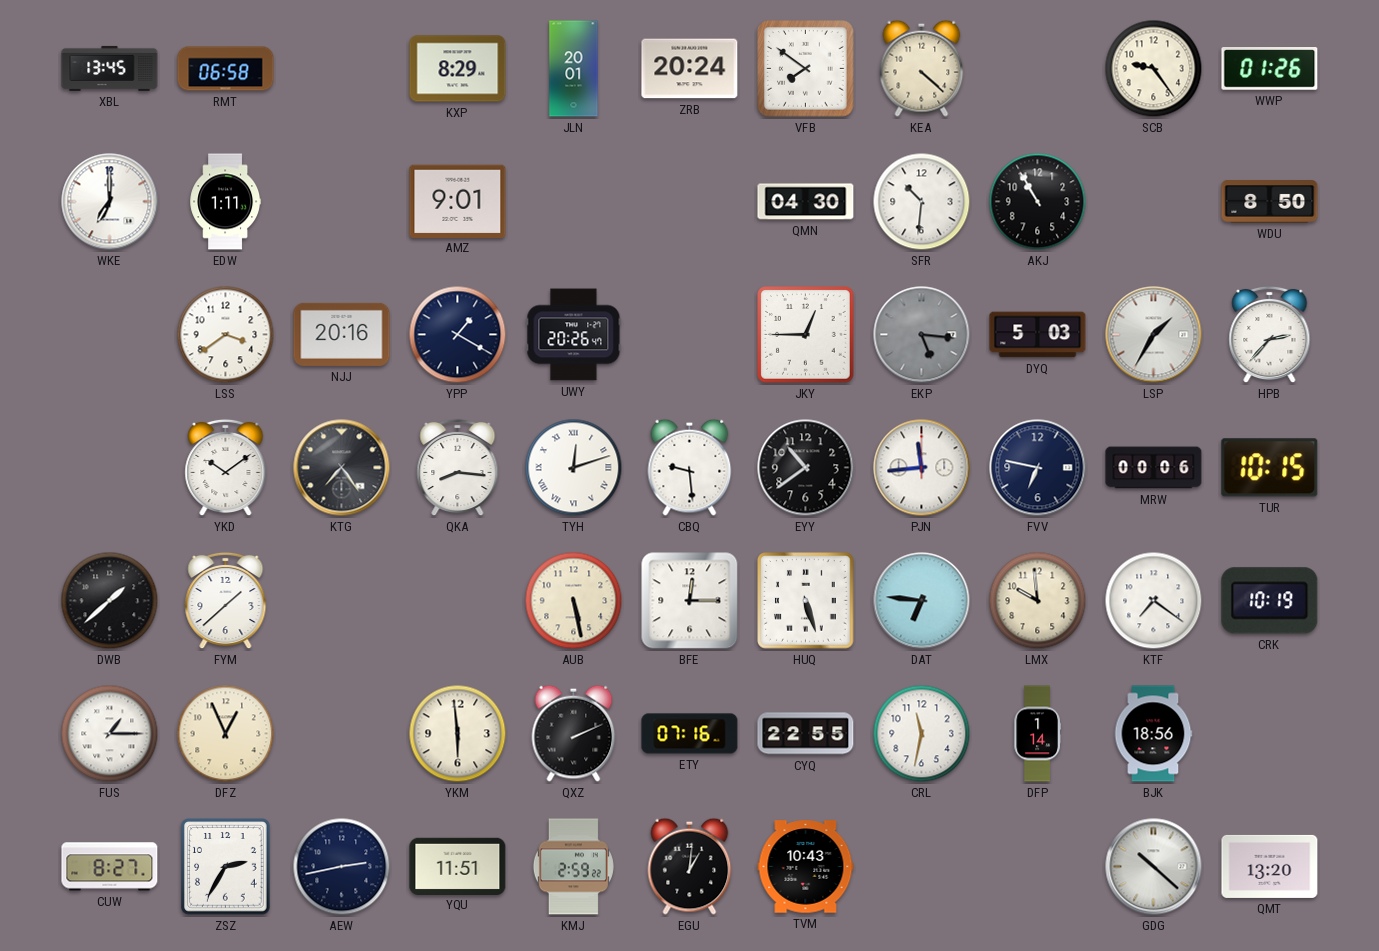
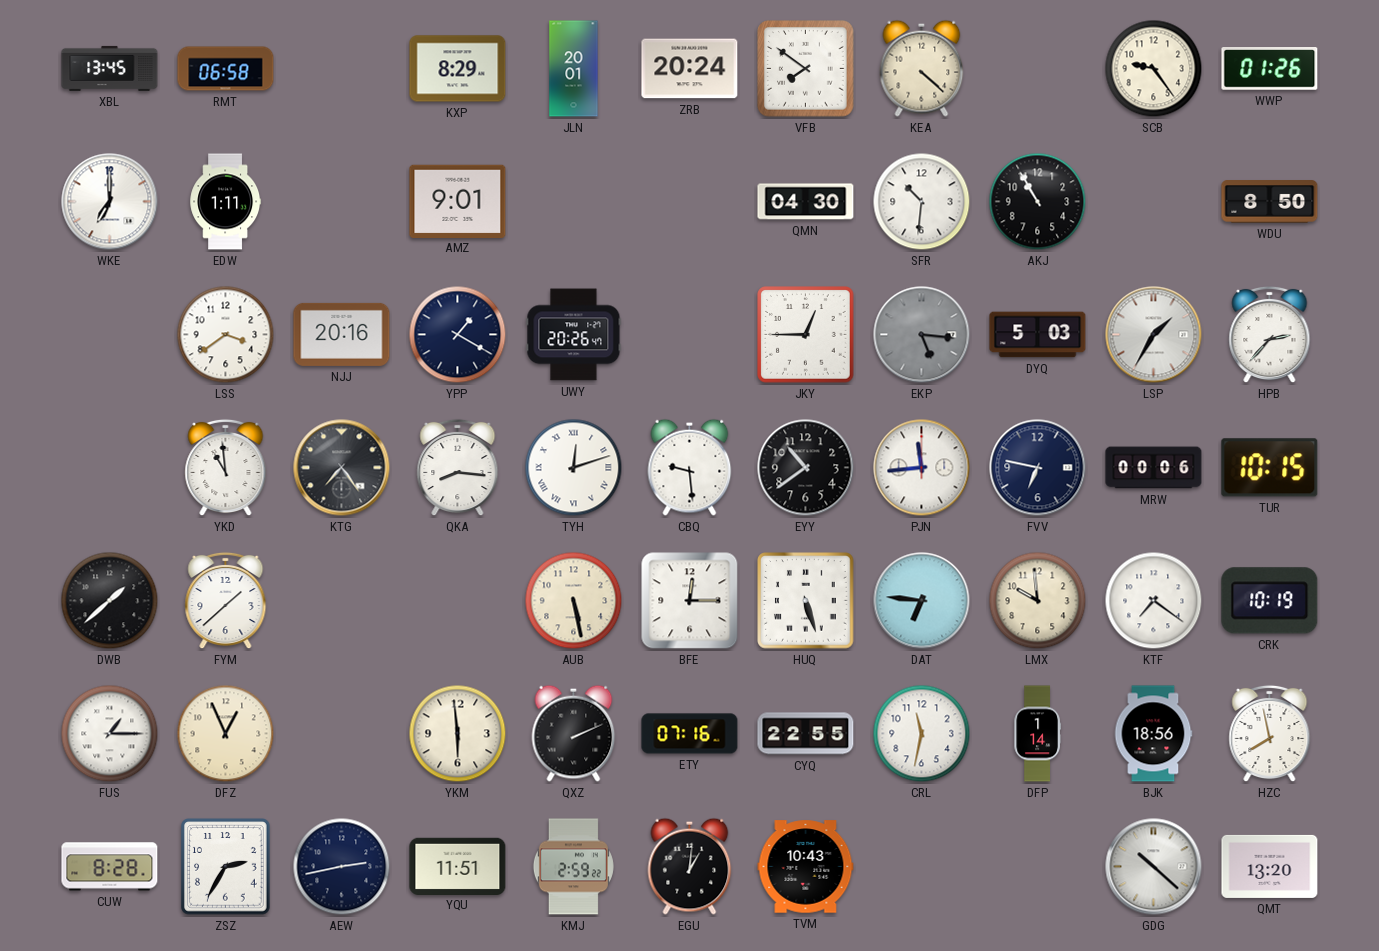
YKD: 10:09 -> 10:59 (226, 468)
HZC: none -> 7:58 (1270, 734)
CUW: 8:27 -> 8:28 (110, 867)
